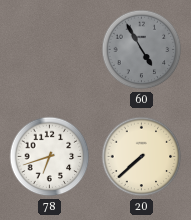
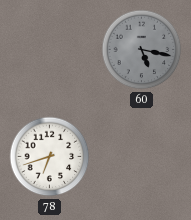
60: 4:55 -> 5:17 (142, 50)
20: 7:38 -> none (142, 157)
